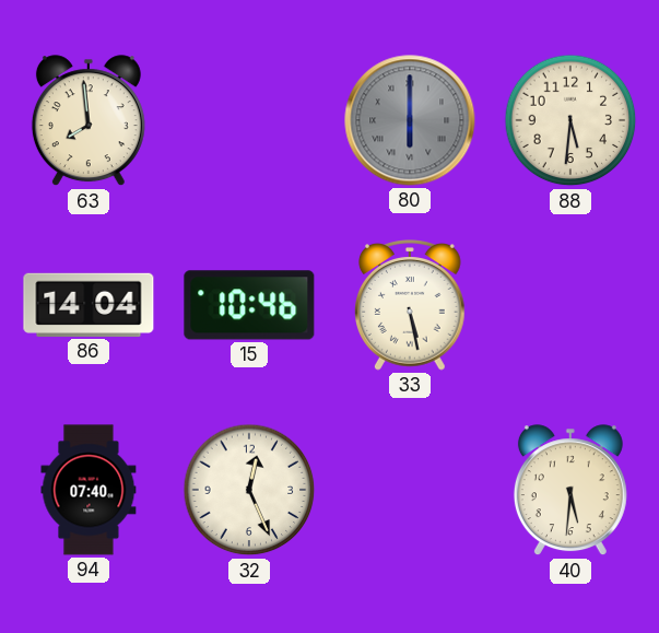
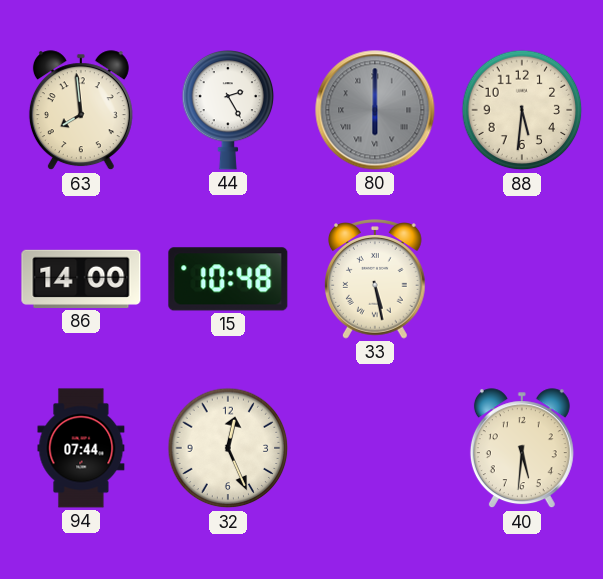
44: none -> 2:25 (228, 110)
86: 14:04 -> 14:00 (81, 279)
15: 10:46 -> 10:48 (228, 279)
94: 07:40 -> 07:44 (81, 448)
